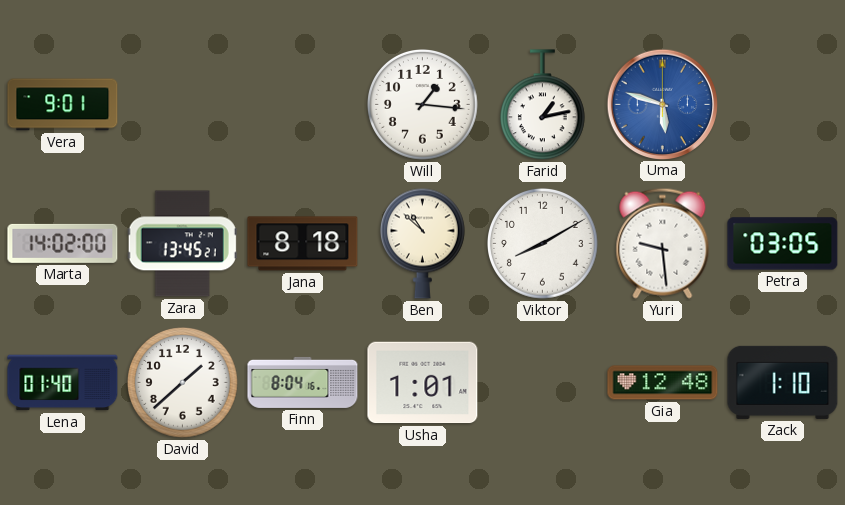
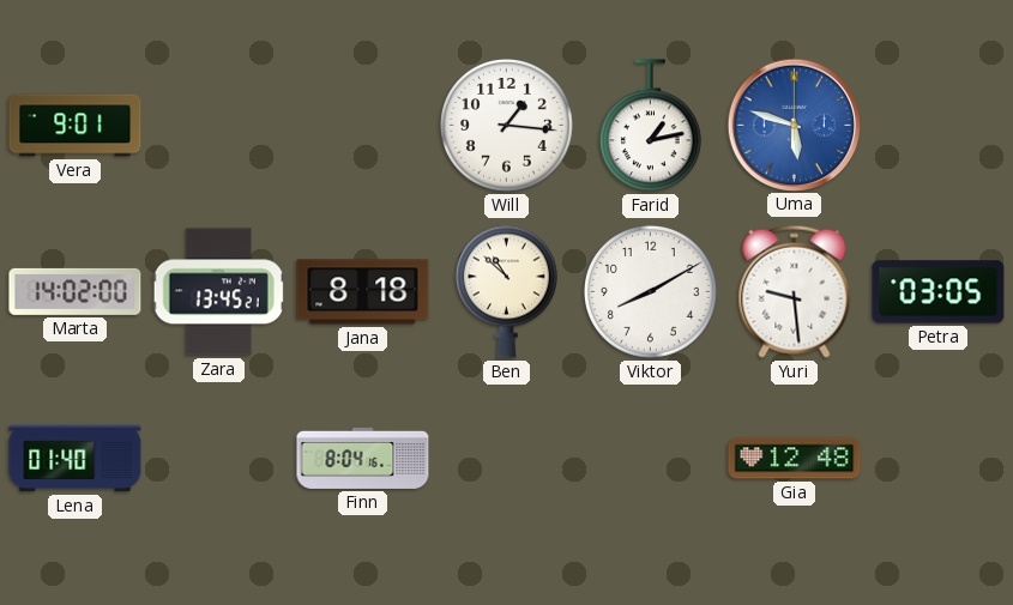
David: 1:38 -> none (183, 383)
Usha: 1:01 -> none (423, 383)
Zack: 1:10 -> none (783, 382)
